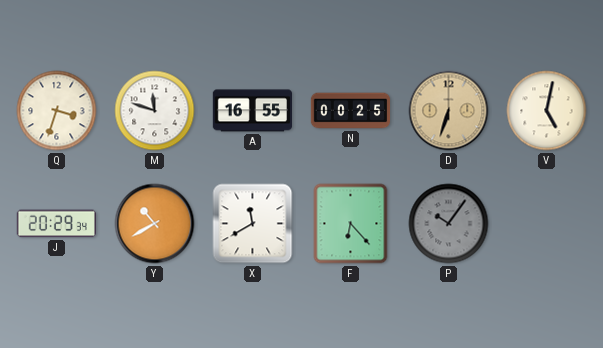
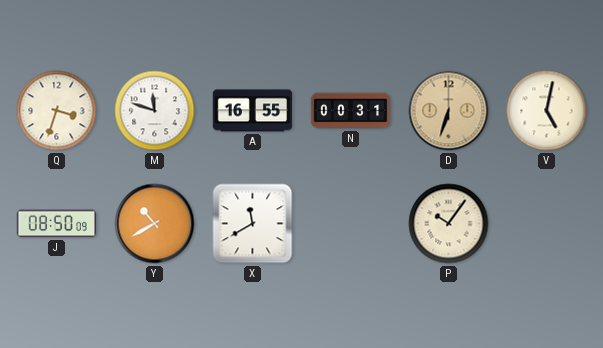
N: 00:25 -> 00:31 (351, 111)
J: 20:29 -> 08:50 (56, 224)
F: 6:23 -> none (351, 224)
P dial: grey -> cream (449, 224)
